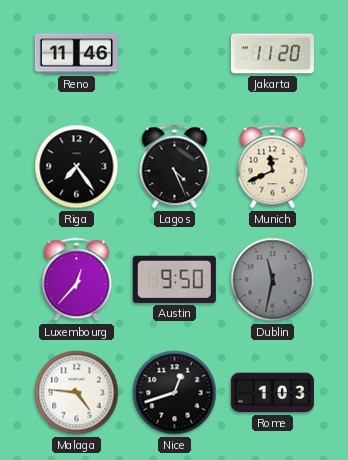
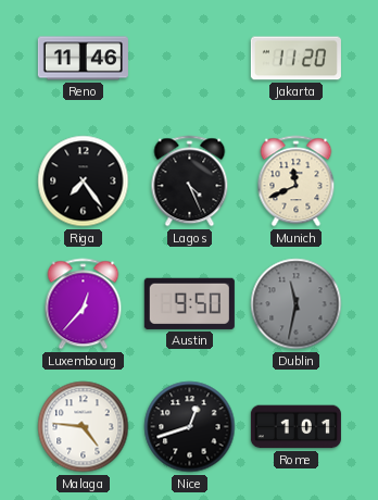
Rome: 1:03 -> 1:01 (295, 427)
